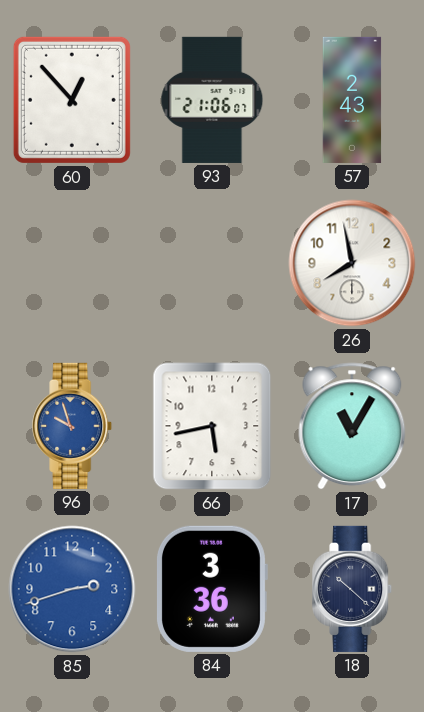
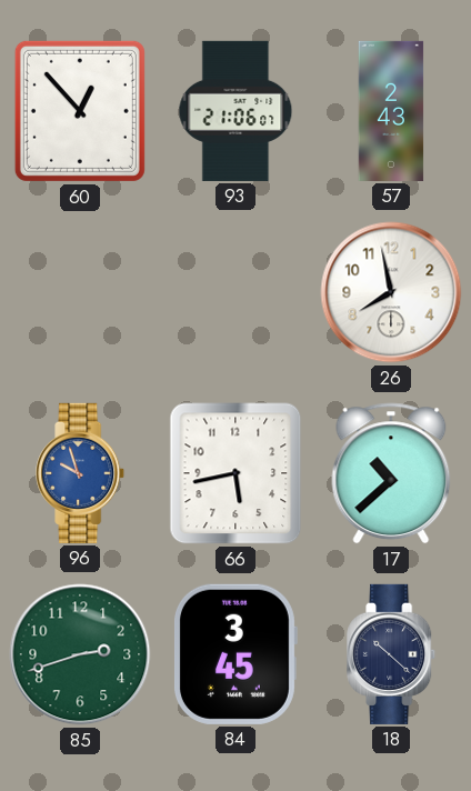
17: 11:05 -> 10:38 (391, 473)
85 dial: blue -> green (80, 654)
84: 3:36 -> 3:45 (234, 654)
